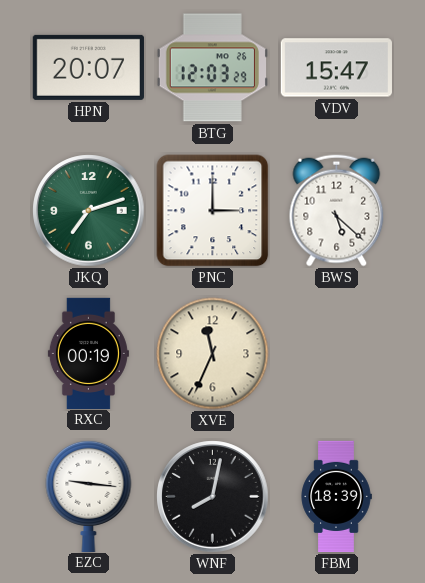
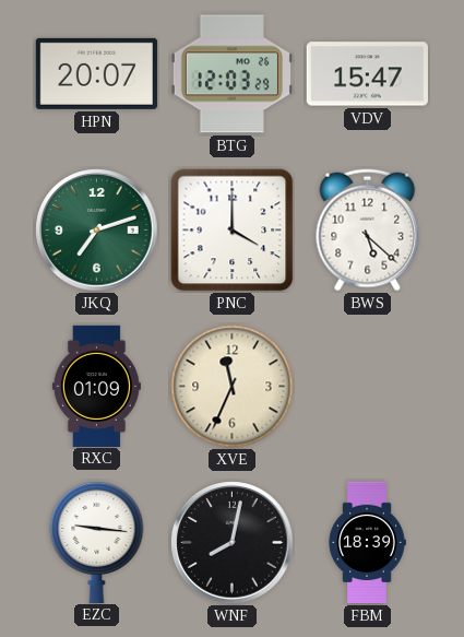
PNC: 3:00 -> 4:00 (233, 231)
RXC: 00:19 -> 01:09 (96, 386)
